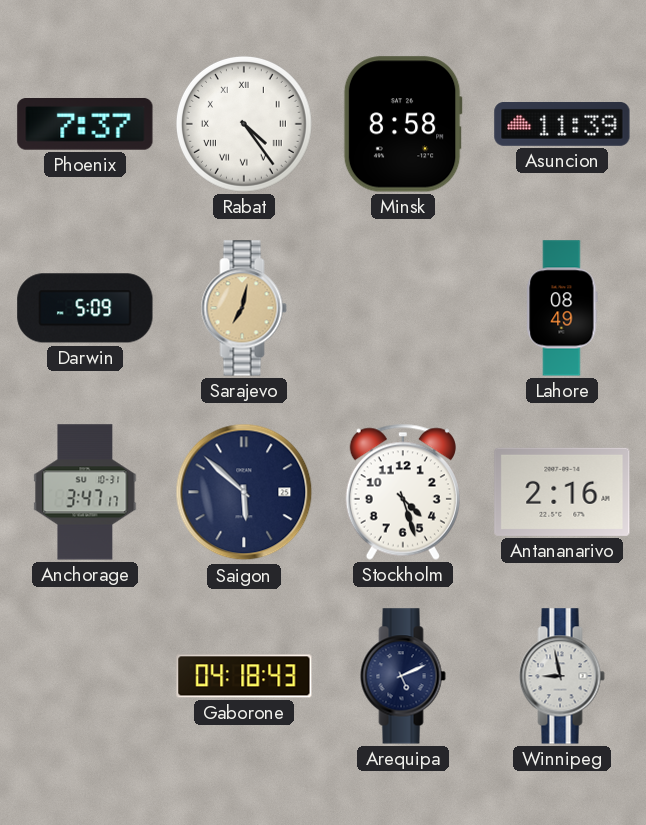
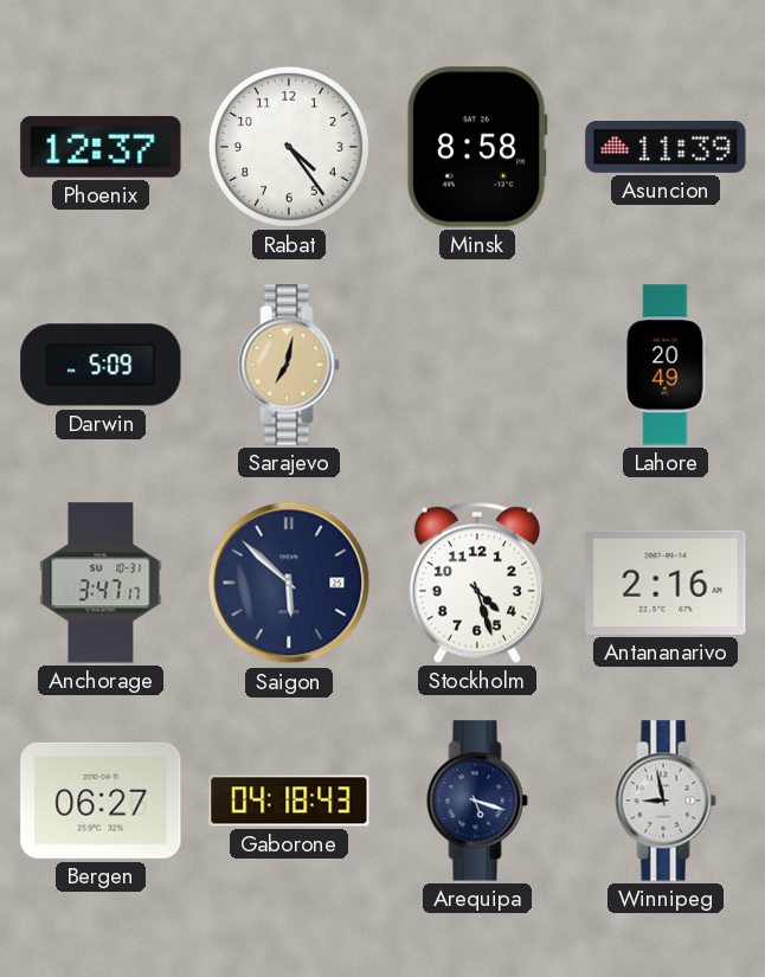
Phoenix: 7:37 -> 12:37 (101, 148)
Rabat numerals: Roman -> Arabic (289, 147)
Lahore: 08:49 -> 20:49 (666, 365)
Bergen: none -> 06:27 (101, 801)
Arequipa: 5:11 -> 5:18 (477, 801)
